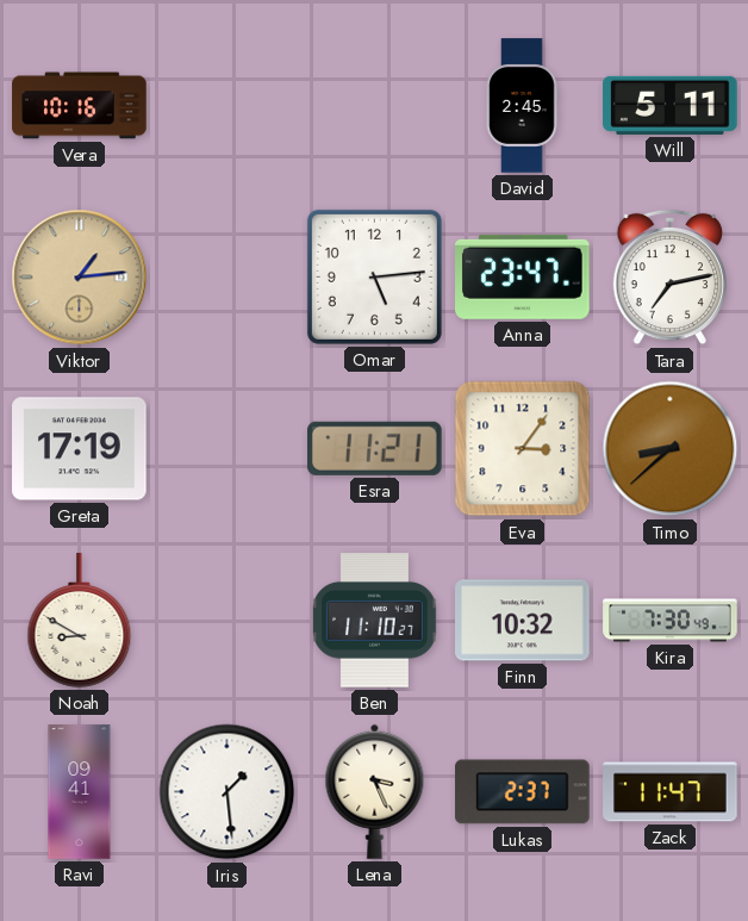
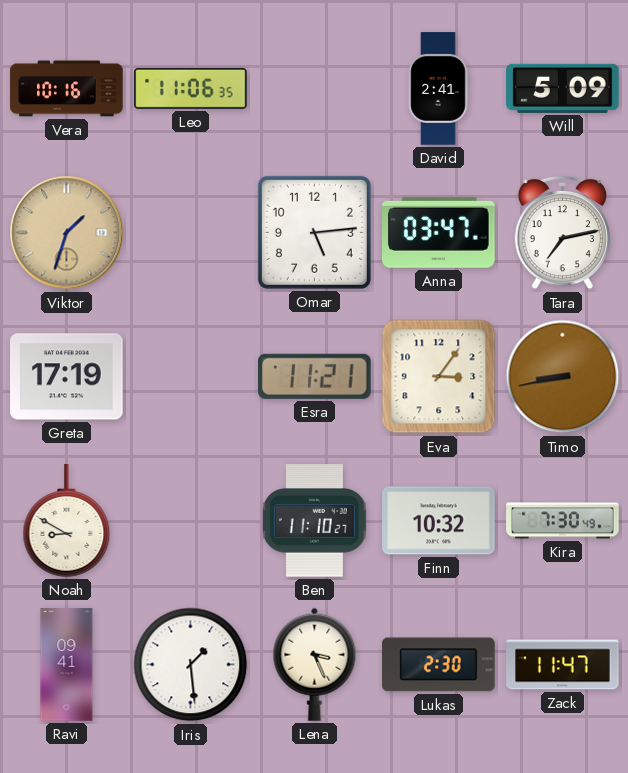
Leo: none -> 11:06 (191, 88)
David: 2:45 -> 2:41 (438, 89)
Will: 5:11 -> 5:09 (563, 88)
Viktor: 1:14 -> 1:33 (67, 233)
Anna: 23:47 -> 03:47 (439, 232)
Timo: 8:38 -> 8:43 (563, 377)
Lukas: 2:37 -> 2:30 (439, 665)
